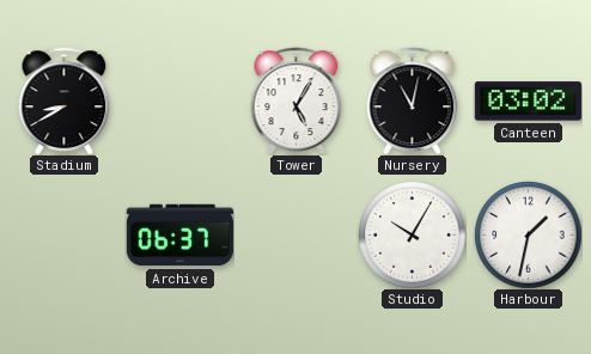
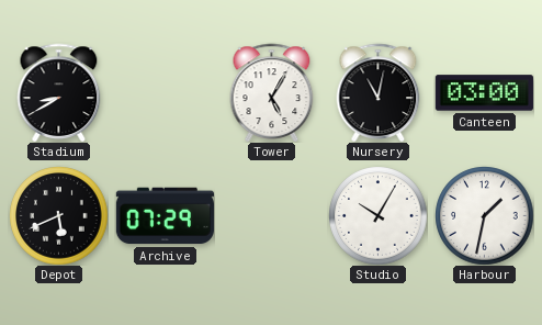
Canteen: 03:02 -> 03:00 (484, 93)
Depot: none -> 5:41 (58, 215)
Archive: 06:37 -> 07:29 (165, 216)
